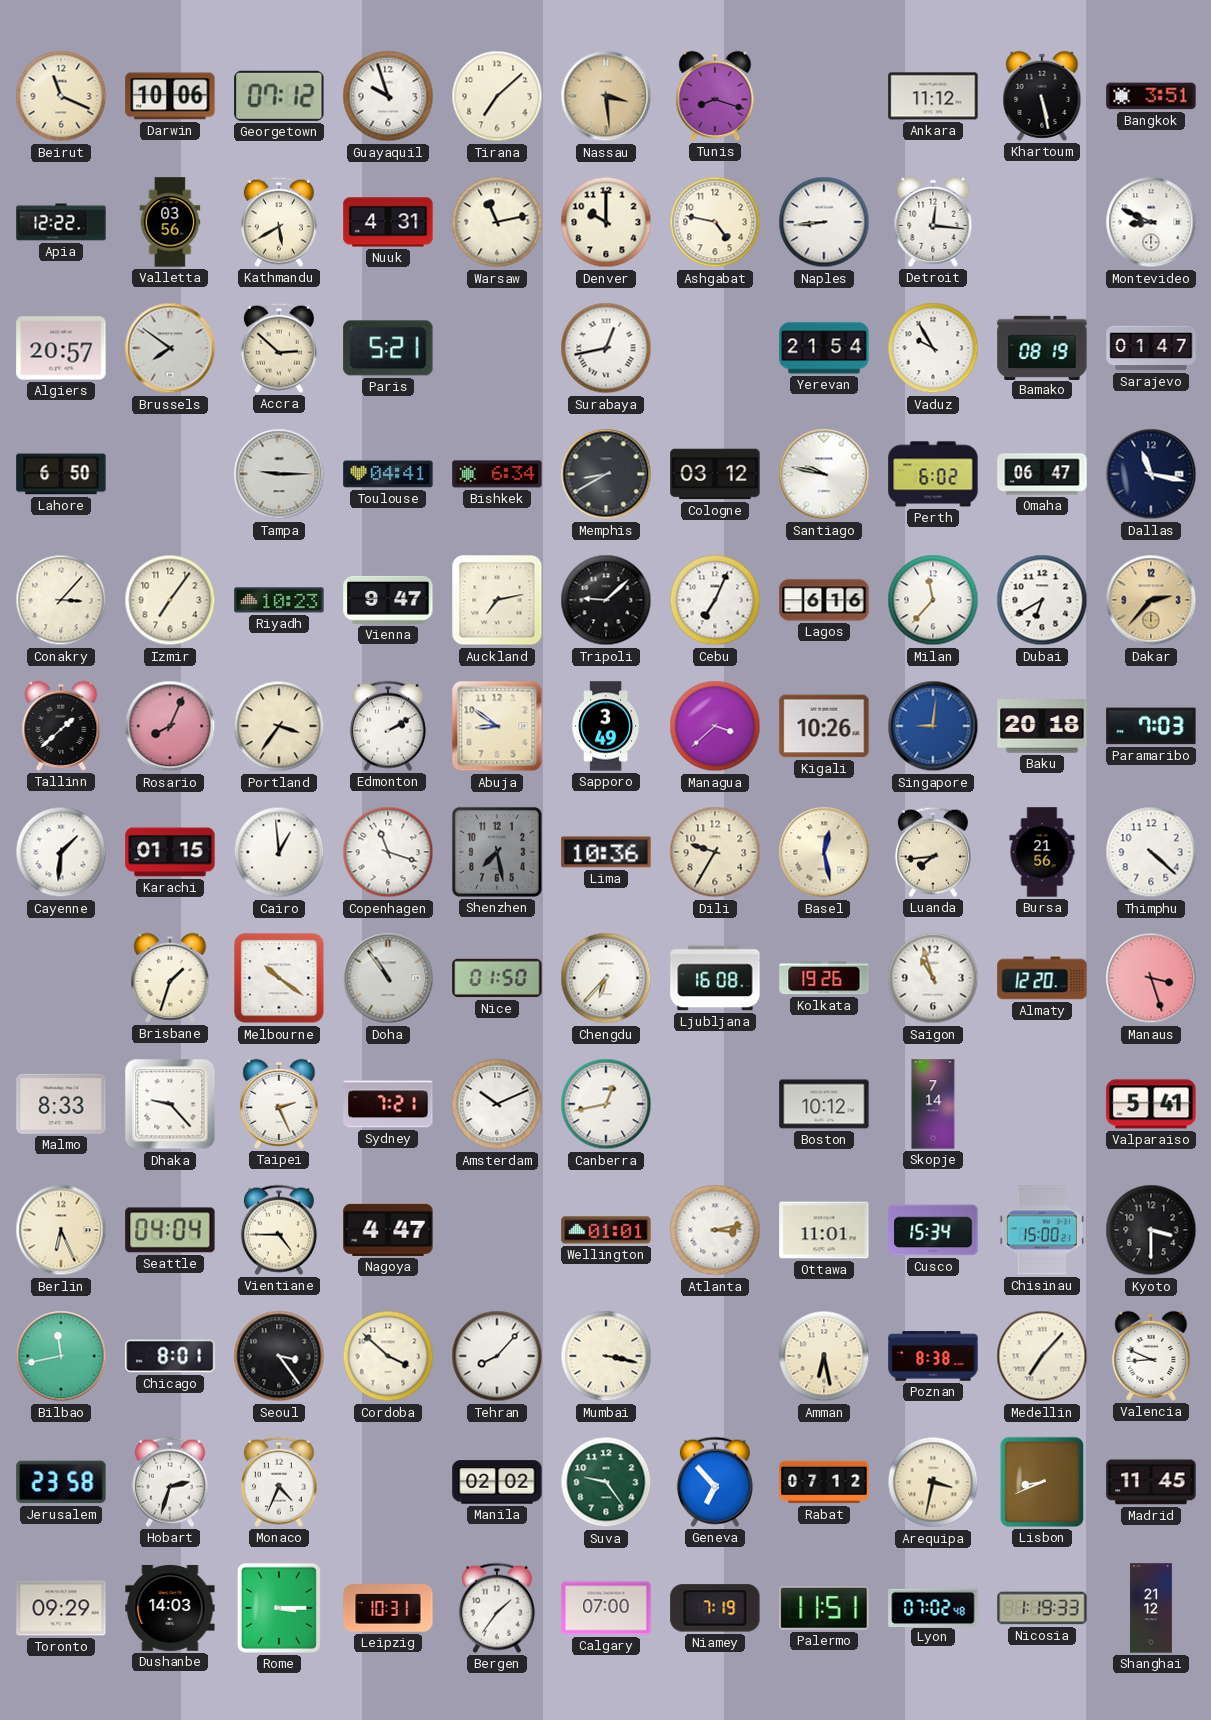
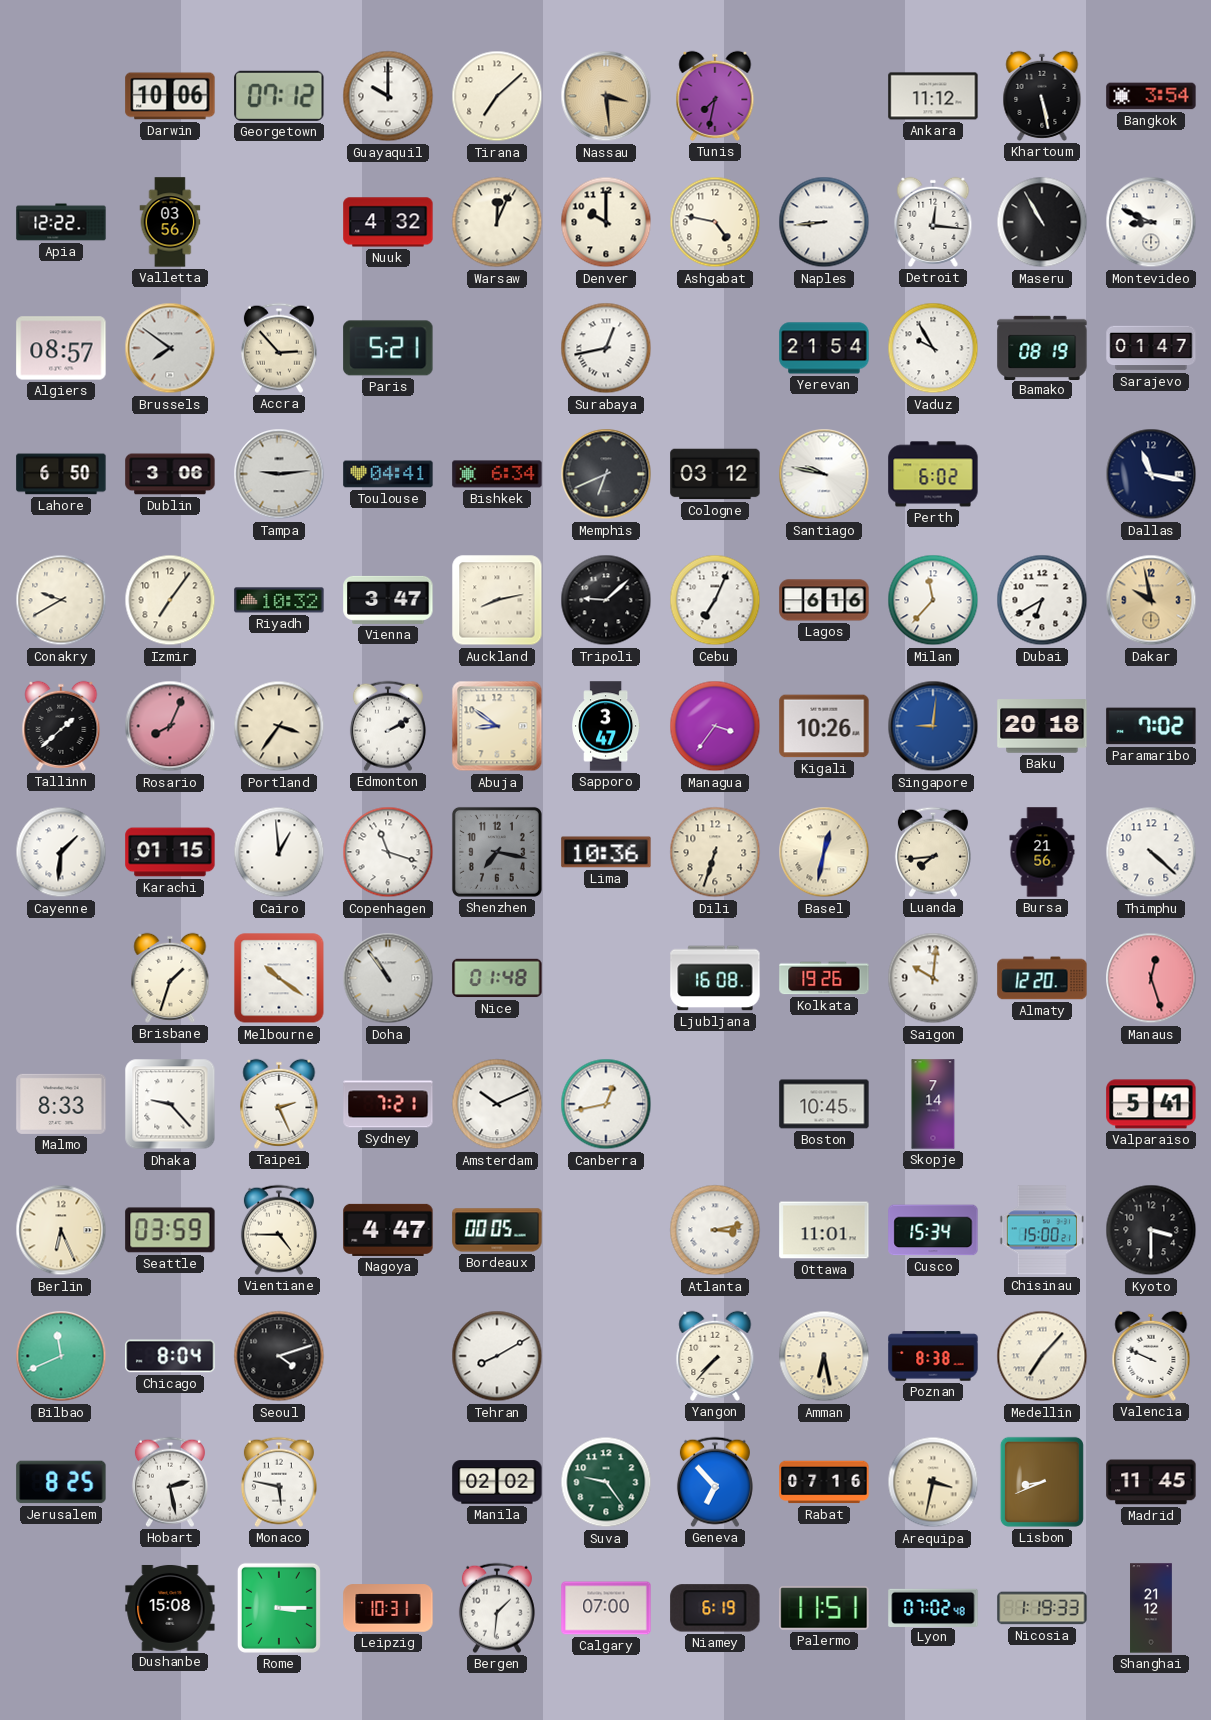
Beirut: 11:19 -> none (61, 96)
Guayaquil: 9:57 -> 10:00 (388, 96)
Tunis: 8:18 -> 7:32 (715, 96)
Bangkok: 3:51 -> 3:54 (1151, 96)
Kathmandu: 5:40 -> none (279, 222)
Nuuk: 4:31 -> 4:32 (388, 222)
Warsaw: 11:13 -> 12:04 (497, 222)
Maseru: none -> 10:55 (1042, 222)
Algiers: 20:57 -> 08:57 (61, 348)
Accra: 2:52 -> 2:53 (279, 348)
Dublin: none -> 3:06 (170, 474)
Tampa: 9:15 -> 9:14 (279, 474)
Memphis: 8:40 -> 6:41 (606, 474)
Omaha: 06:47 -> none (1042, 474)
Conakry: 3:07 -> 9:40 (61, 600)
Riyadh: 10:23 -> 10:32 (279, 600)
Vienna: 9:47 -> 3:47 (388, 600)
Auckland: 7:13 -> 8:13 (497, 600)
Dakar: 2:37 -> 9:58 (1151, 600)
Sapporo: 3:49 -> 3:47 (606, 726)
Managua: 3:38 -> 3:36 (715, 726)
Paramaribo: 7:03 -> 7:02 (1151, 726)
Shenzhen: 7:28 -> 7:17 (497, 852)
Dili: 9:35 -> 6:33 (715, 852)
Basel: 12:28 -> 12:32 (824, 852)
Nice: 01:50 -> 01:48 (497, 978)
Chengdu: 6:37 -> none (606, 978)
Saigon: 10:57 -> 10:01 (933, 978)
Manaus: 3:27 -> 12:27 (1151, 978)
Boston: 10:12 -> 10:45 (824, 1104)
Seattle: 04:04 -> 03:59 (170, 1230)
Bordeaux: none -> 00:05 (497, 1230)
Wellington: 01:01 -> none (606, 1230)
Bilbao: 11:43 -> 11:41 (61, 1356)
Chicago: 8:01 -> 8:04 (170, 1356)
Seoul: 3:24 -> 4:12 (279, 1356)
Cordoba: 3:52 -> none (388, 1356)
Tehran: 8:07 -> 8:10 (497, 1356)
Mumbai: 3:17 -> none (606, 1356)
Yangon: none -> 7:37 (715, 1356)
Valencia: 8:49 -> 9:49 (1151, 1356)
Jerusalem: 23:58 -> 8:25 (61, 1482)
Hobart: 2:33 -> 2:28 (170, 1482)
Monaco: 4:34 -> 5:47 (279, 1482)
Rabat: 07:12 -> 07:16 (824, 1482)
Toronto: 09:29 -> none (61, 1608)
Dushanbe: 14:03 -> 15:08 (170, 1608)
Bergen: 1:36 -> 1:31 (497, 1608)
Niamey: 7:19 -> 6:19 (715, 1608)
